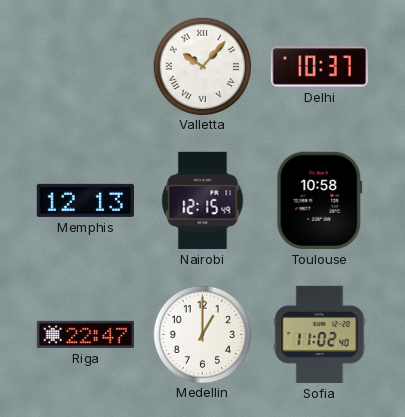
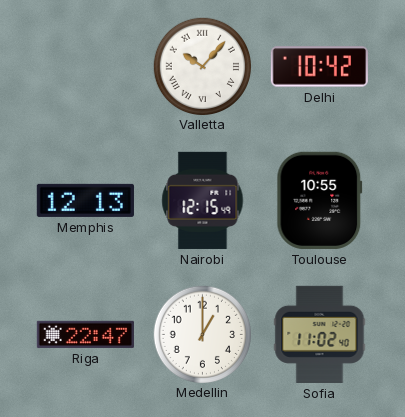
Delhi: 10:37 -> 10:42 (319, 67)
Toulouse: 10:58 -> 10:55 (320, 200)
